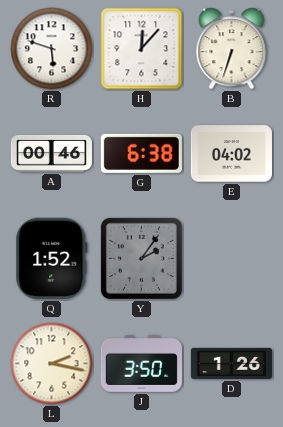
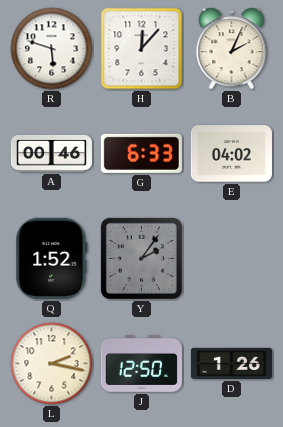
B: 6:33 -> 2:04 (232, 49)
G: 6:38 -> 6:33 (141, 153)
J: 3:50 -> 12:50 (141, 363)
